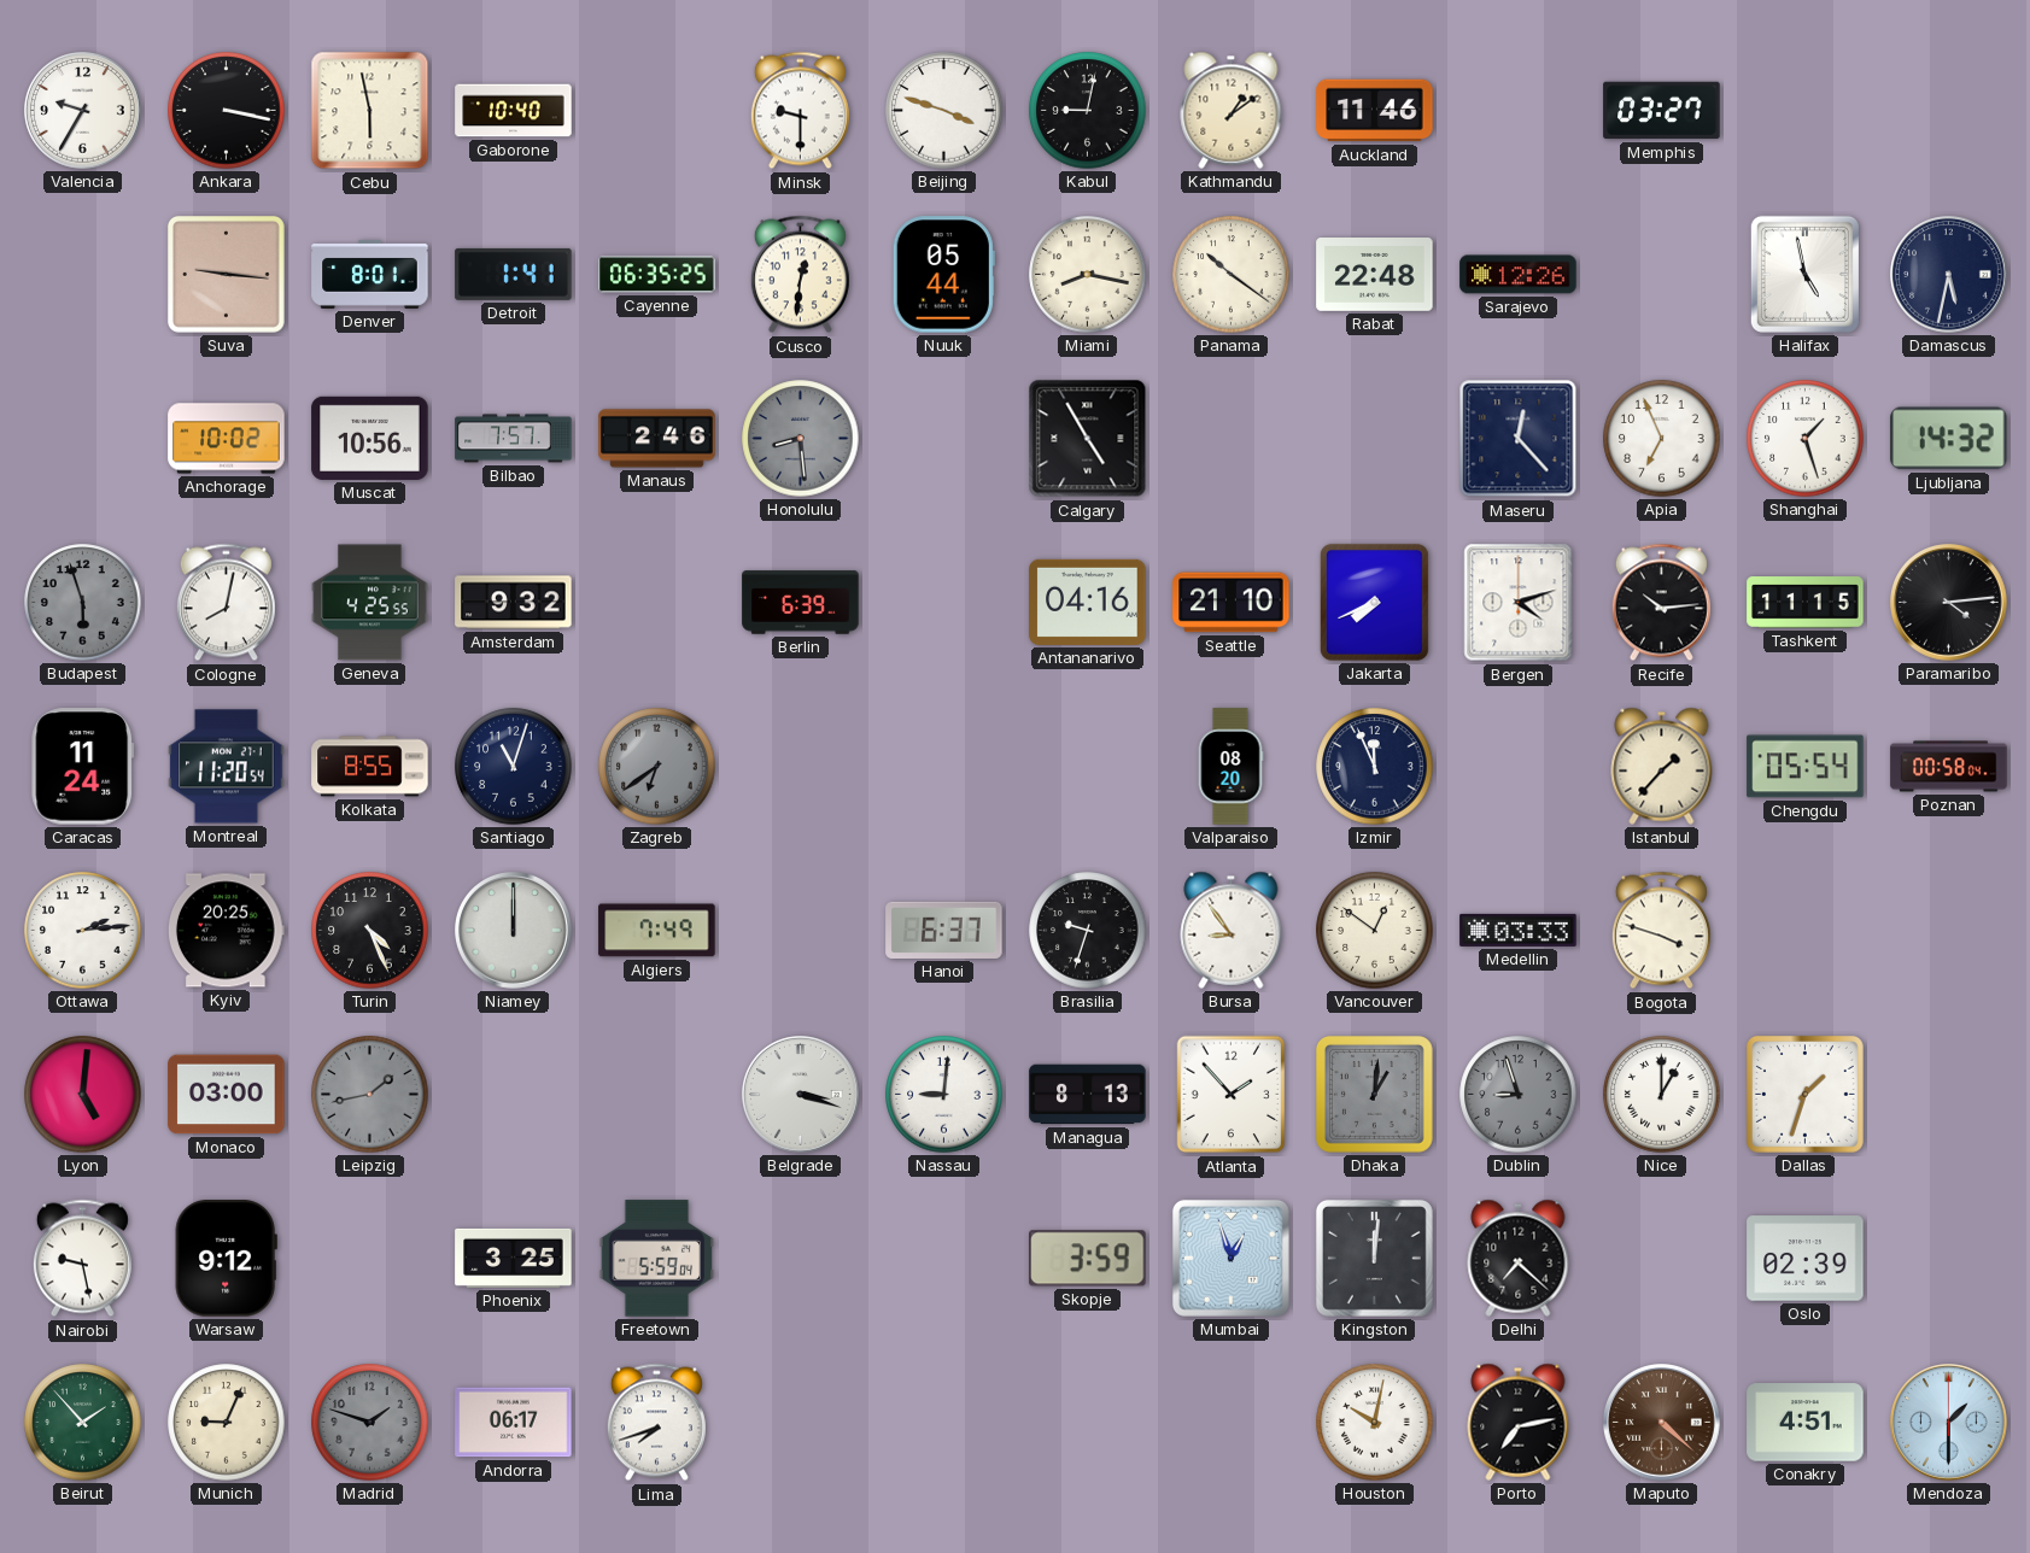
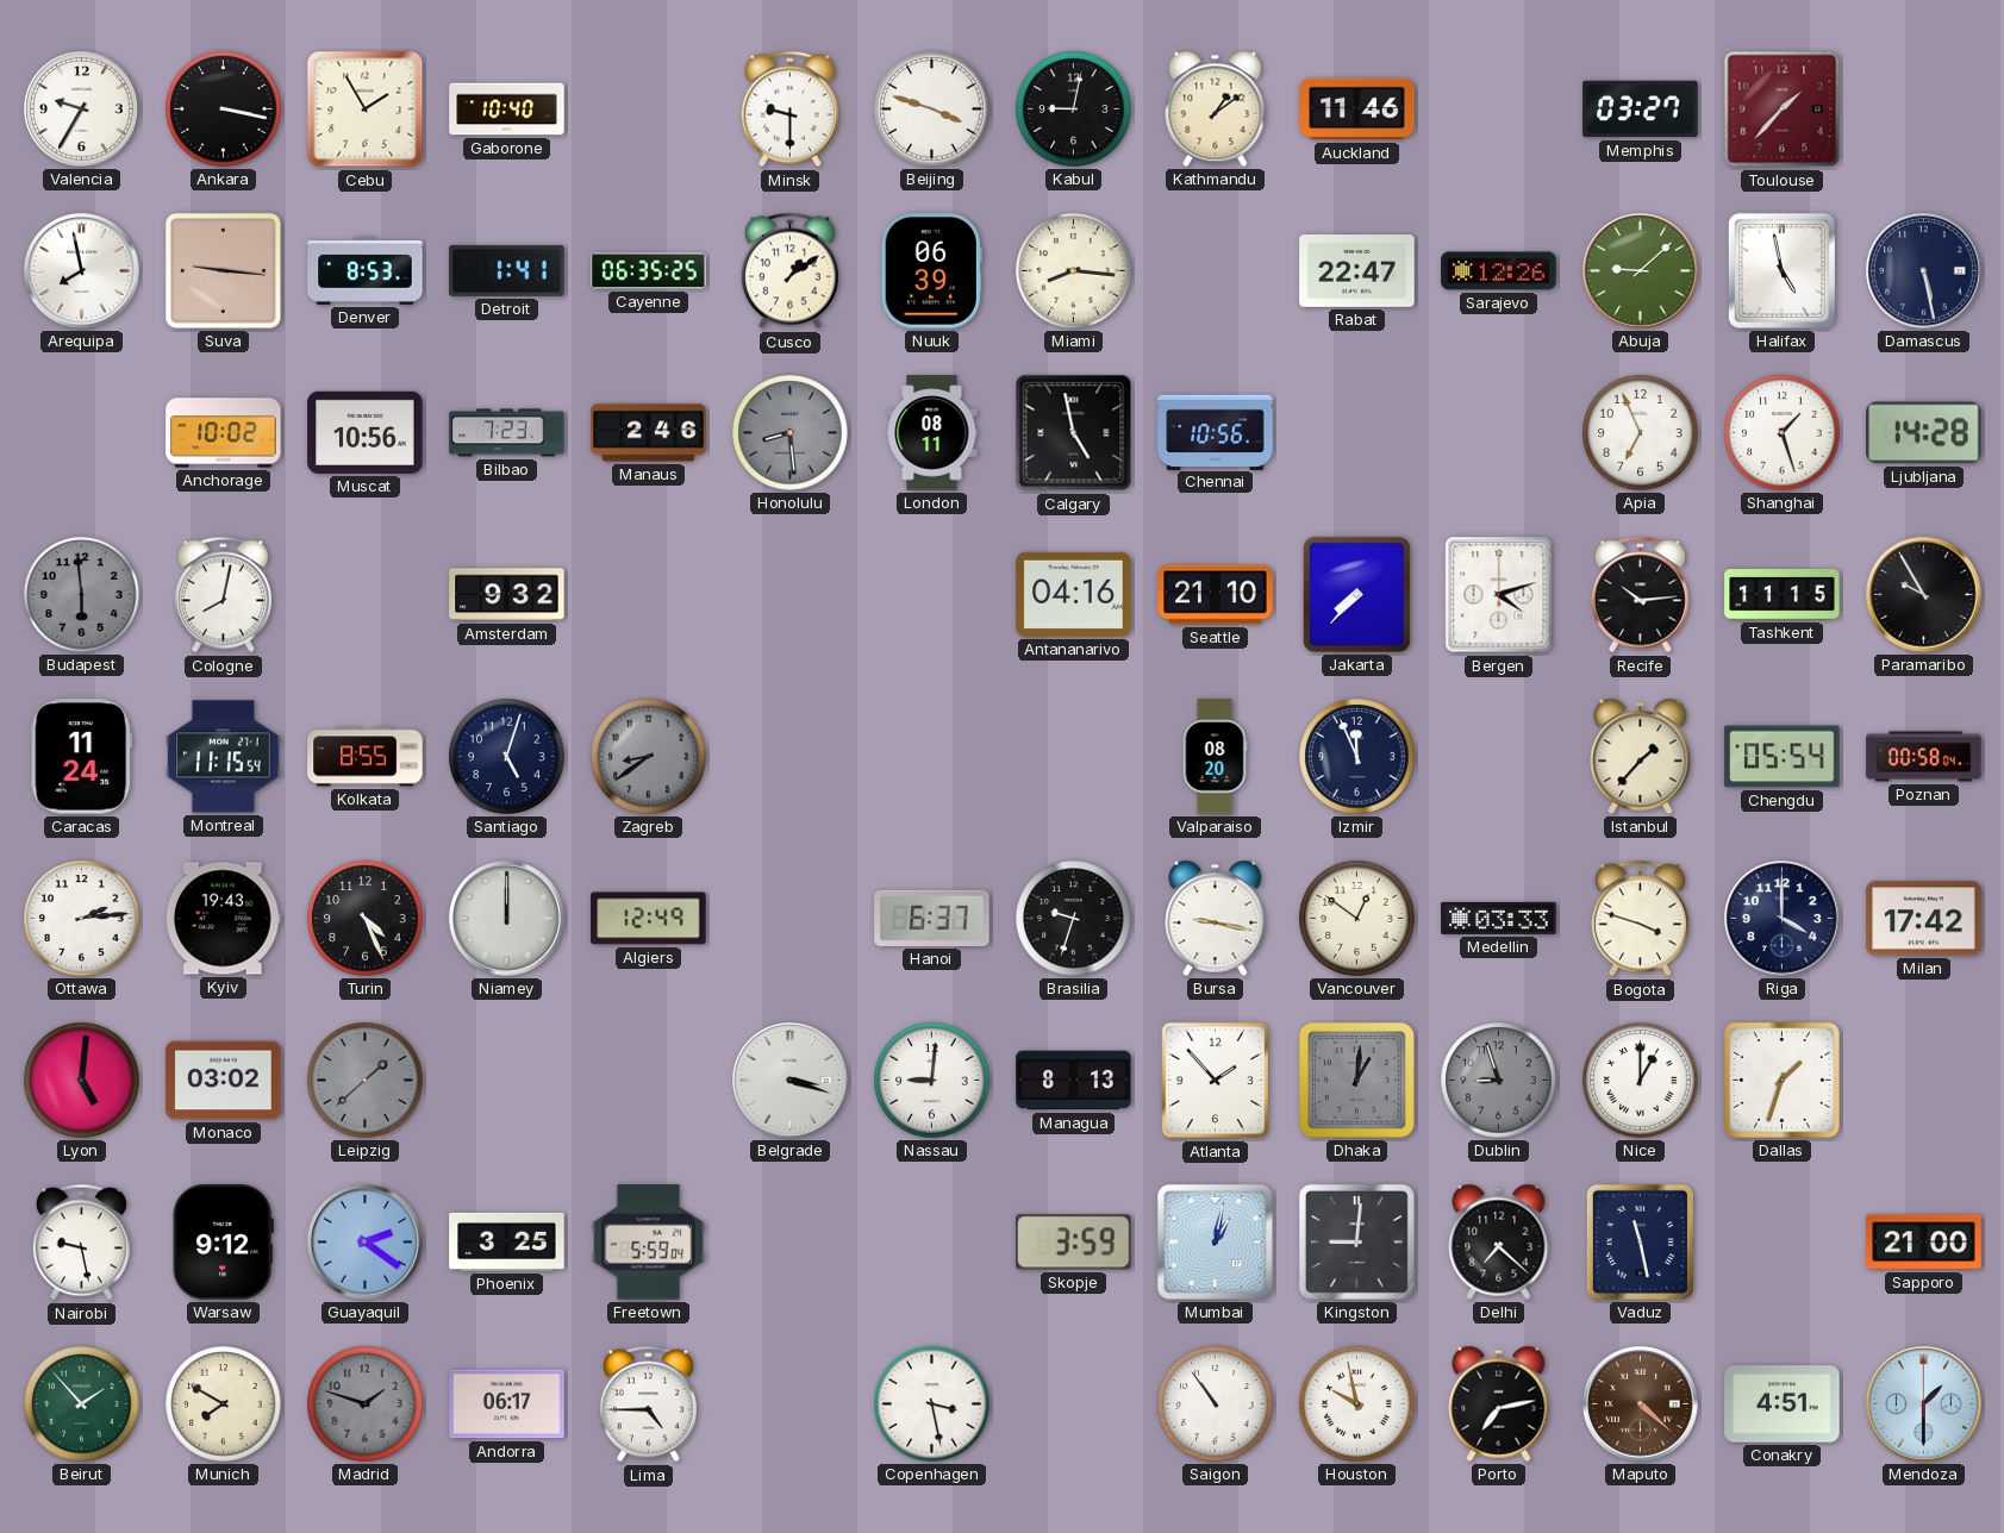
Cebu: 5:58 -> 1:55 (366, 109)
Toulouse: none -> 1:37 (1783, 109)
Arequipa: none -> 7:58 (82, 271)
Denver: 8:01 -> 8:53 (366, 270)
Cusco: 12:31 -> 1:09 (789, 271)
Nuuk: 05:44 -> 06:39 (931, 271)
Miami: 8:17 -> 8:16 (1074, 271)
Panama: 10:21 -> none (1232, 275)
Rabat: 22:48 -> 22:47 (1357, 271)
Abuja: none -> 9:08 (1641, 271)
Damascus: 5:32 -> 5:28 (1924, 271)
Bilbao: 7:57 -> 7:23 (507, 433)
London: none -> 08:11 (932, 433)
Calgary: 4:55 -> 4:58 (1074, 433)
Chennai: none -> 10:56 (1216, 432)
Maseru: 12:23 -> none (1519, 439)
Ljubljana: 14:32 -> 14:28 (1924, 433)
Budapest: 5:57 -> 5:59 (82, 595)
Geneva: 4:25 -> none (370, 603)
Berlin: 6:39 -> none (801, 603)
Jakarta: 7:41 -> 7:37 (1356, 594)
Paramaribo: 4:14 -> 9:55 (1924, 595)
Montreal: 11:20 -> 11:15 (224, 757)
Santiago: 11:03 -> 5:03 (507, 757)
Zagreb: 6:39 -> 8:39 (649, 757)
Kyiv: 20:25 -> 19:43 (223, 919)
Algiers: 7:49 -> 12:49 (649, 919)
Bursa: 8:54 -> 9:17 (1216, 918)
Riga: none -> 4:00 (1783, 919)
Milan: none -> 17:42 (1924, 919)
Monaco: 03:00 -> 03:02 (224, 1081)
Leipzig: 1:43 -> 1:38 (366, 1081)
Guayaquil: none -> 2:21 (366, 1243)
Mumbai: 12:57 -> 1:02 (1215, 1241)
Kingston: 12:01 -> 9:01 (1356, 1241)
Vaduz: none -> 11:28 (1640, 1241)
Oslo: 02:39 -> none (1806, 1259)
Sapporo: none -> 21:00 (1924, 1243)
Munich: 9:04 -> 7:50 (224, 1404)
Lima: 7:42 -> 4:45 (648, 1404)
Copenhagen: none -> 3:28 (932, 1404)
Saigon: none -> 10:54 (1216, 1404)
Houston: 10:02 -> 9:58 (1357, 1404)
